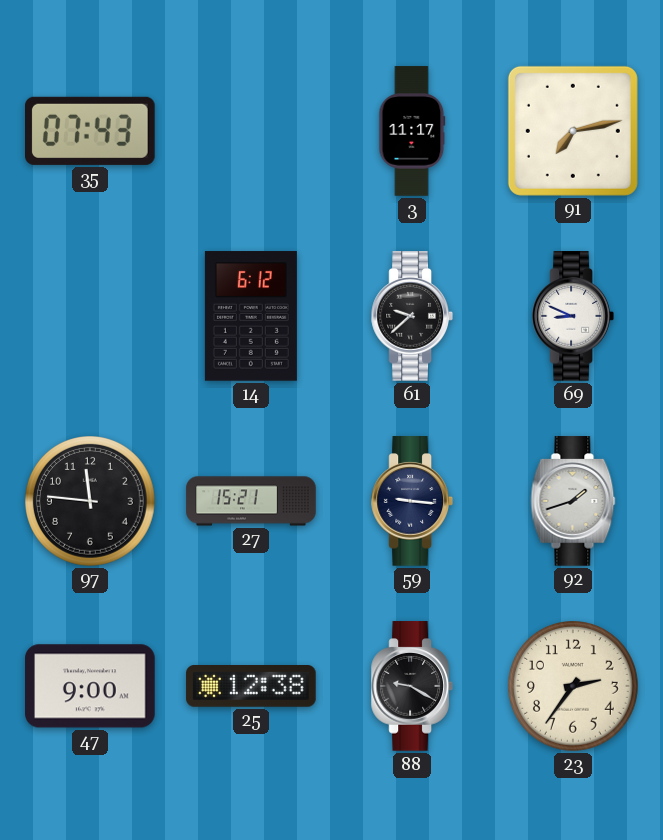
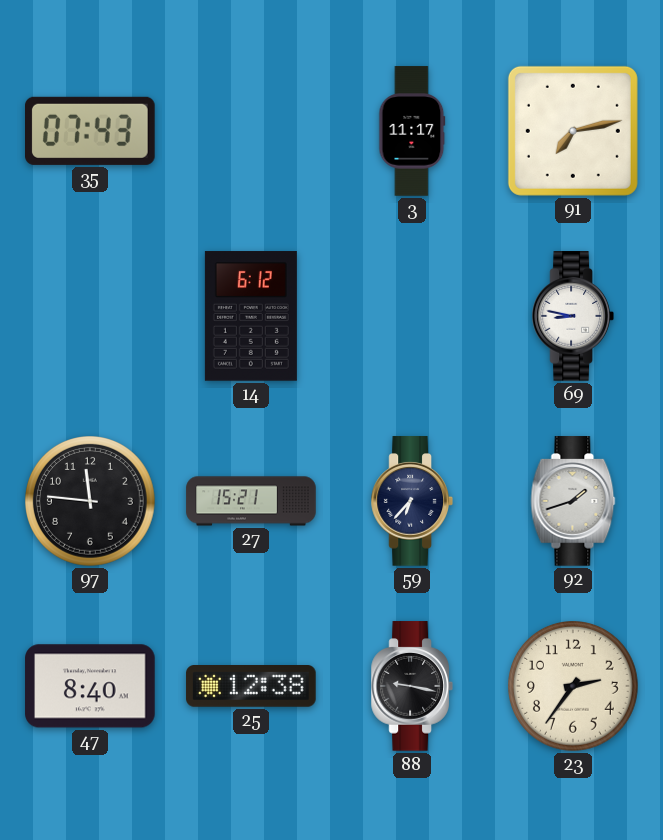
61: 9:38 -> none (411, 316)
69: 8:49 -> 8:47 (572, 316)
59: 9:16 -> 6:37 (411, 501)
47: 9:00 -> 8:40 (90, 686)
88: 9:20 -> 9:17 (411, 686)
